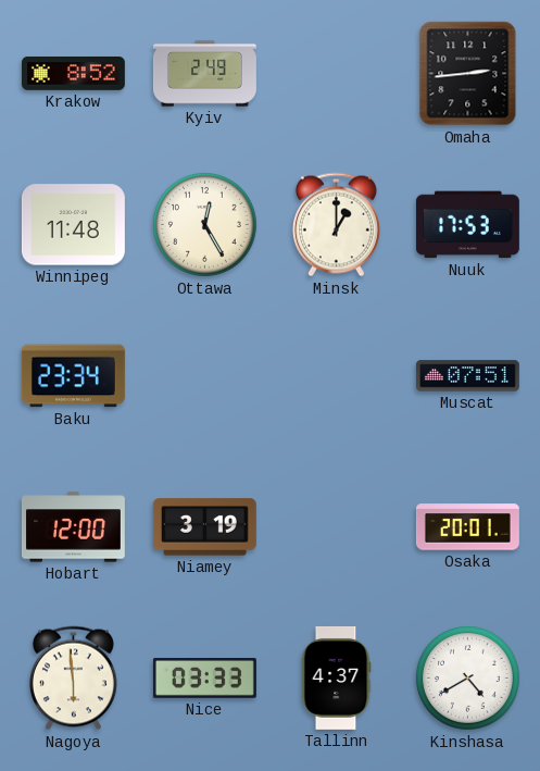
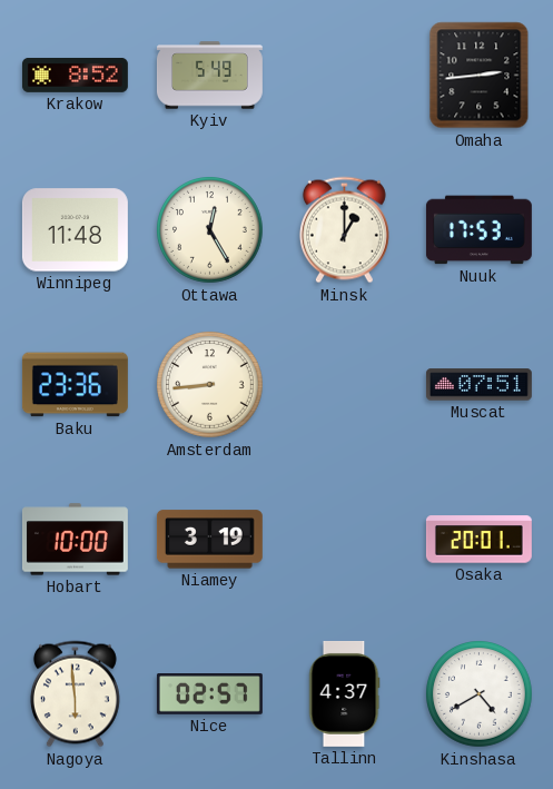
Kyiv: 2:49 -> 5:49 (210, 76)
Baku: 23:34 -> 23:36 (75, 385)
Amsterdam: none -> 8:44 (210, 385)
Hobart: 12:00 -> 10:00 (75, 540)
Nice: 03:33 -> 02:57 (209, 694)
